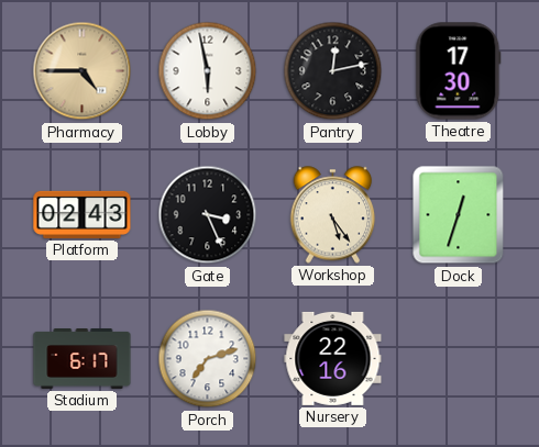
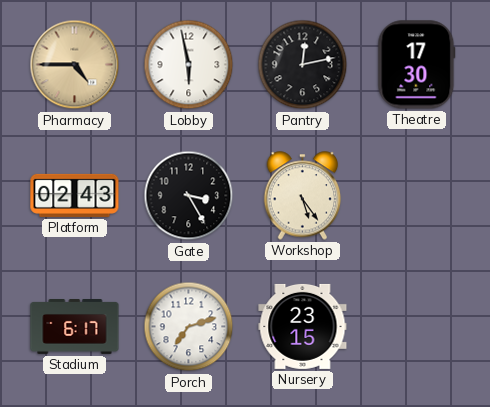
Gate: 3:26 -> 3:25 (189, 196)
Dock: 12:33 -> none (459, 215)
Nursery: 22:16 -> 23:15 (303, 326)
